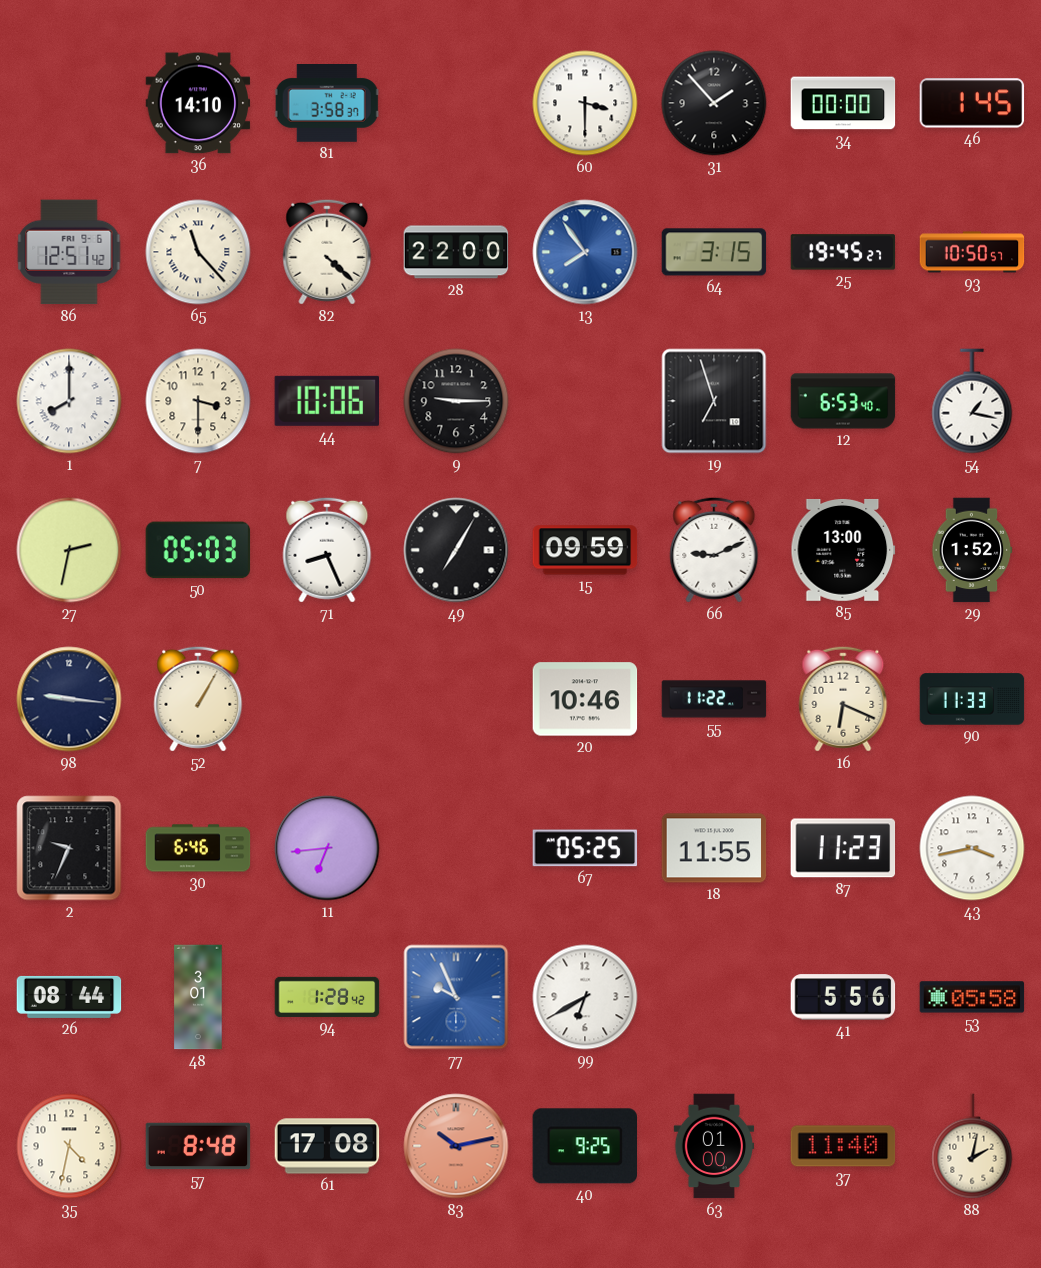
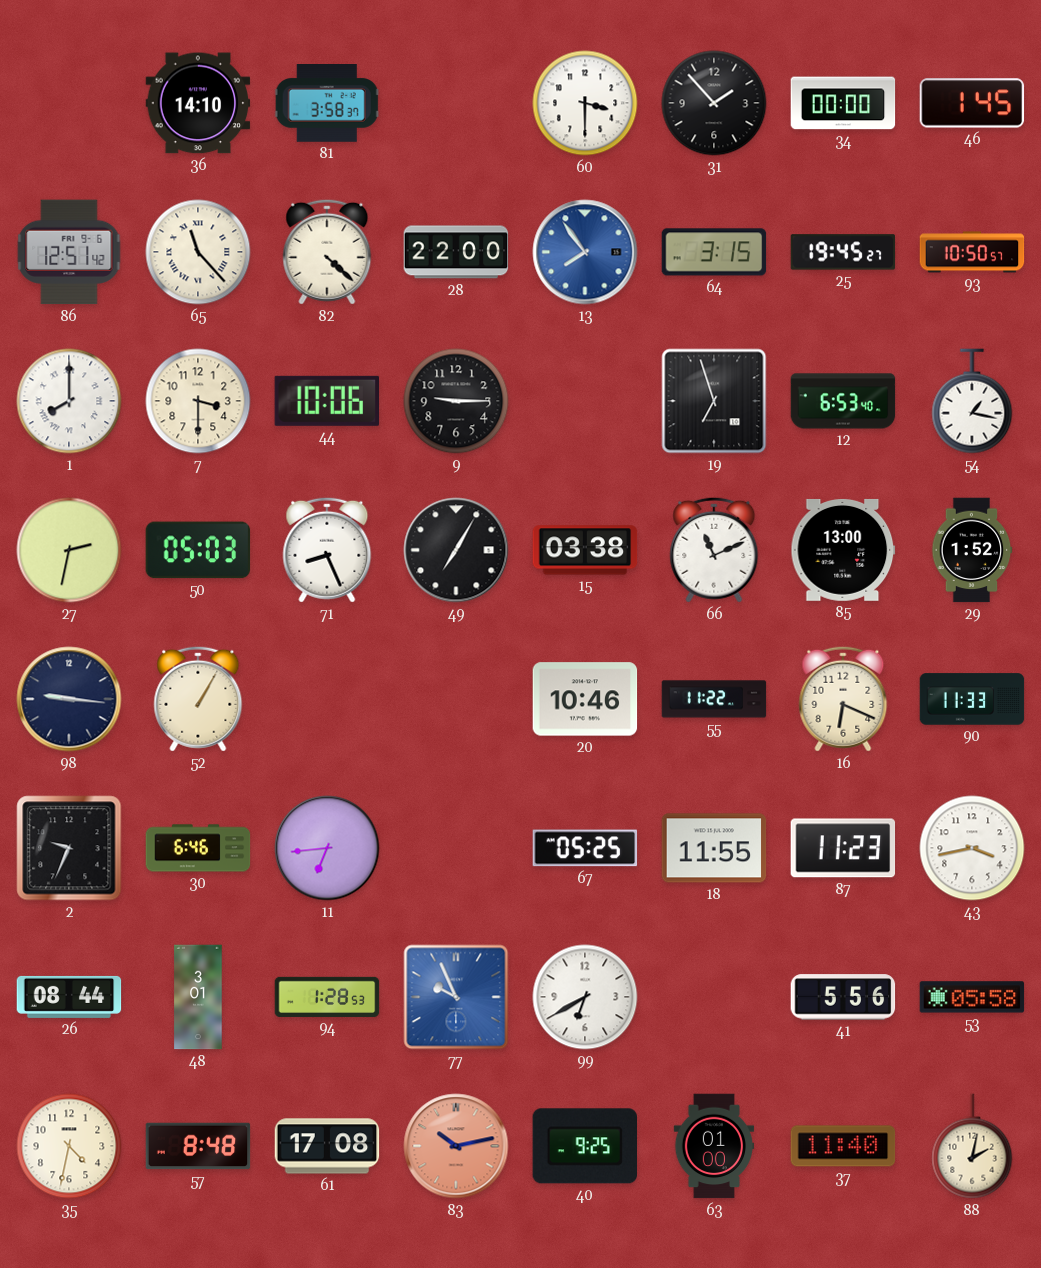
15: 09:59 -> 03:38 (585, 550)
66: 9:11 -> 11:11 (714, 550)
94: 1:28:42 -> 1:28:53 (327, 997)
